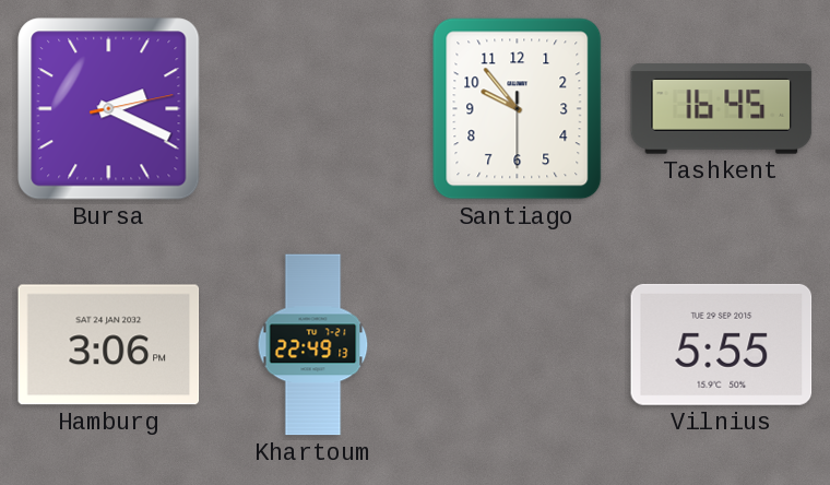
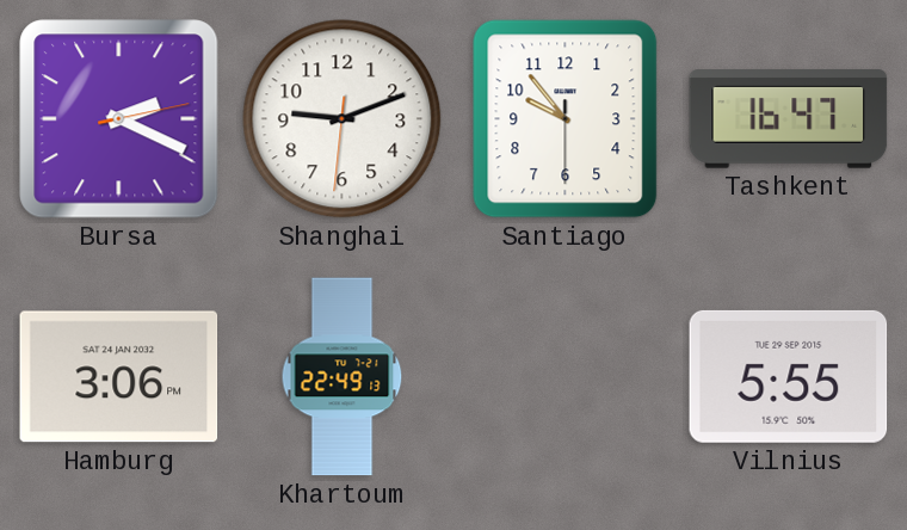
Shanghai: none -> 9:11 (343, 119)
Tashkent: 16:45 -> 16:47 (789, 119)
